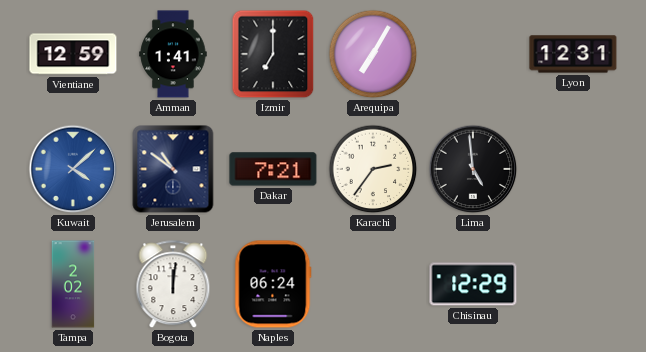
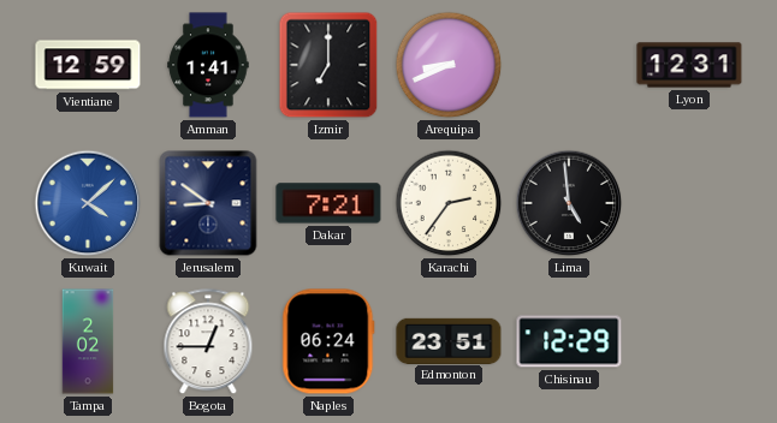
Arequipa: 7:05 -> 8:41 (449, 65)
Jerusalem: 10:51 -> 8:51 (208, 203)
Bogota: 12:01 -> 12:45 (208, 342)
Edmonton: none -> 23:51 (449, 340)
